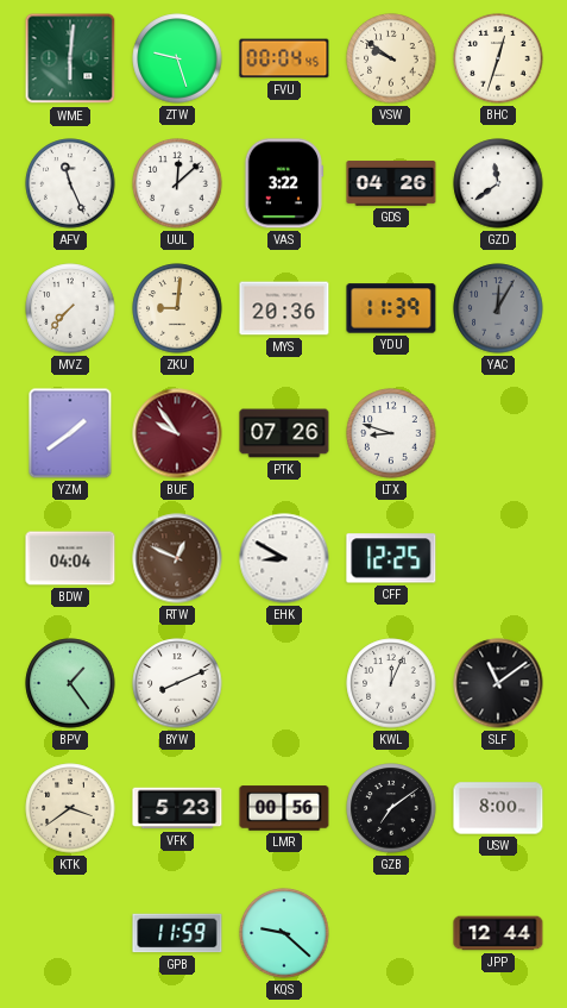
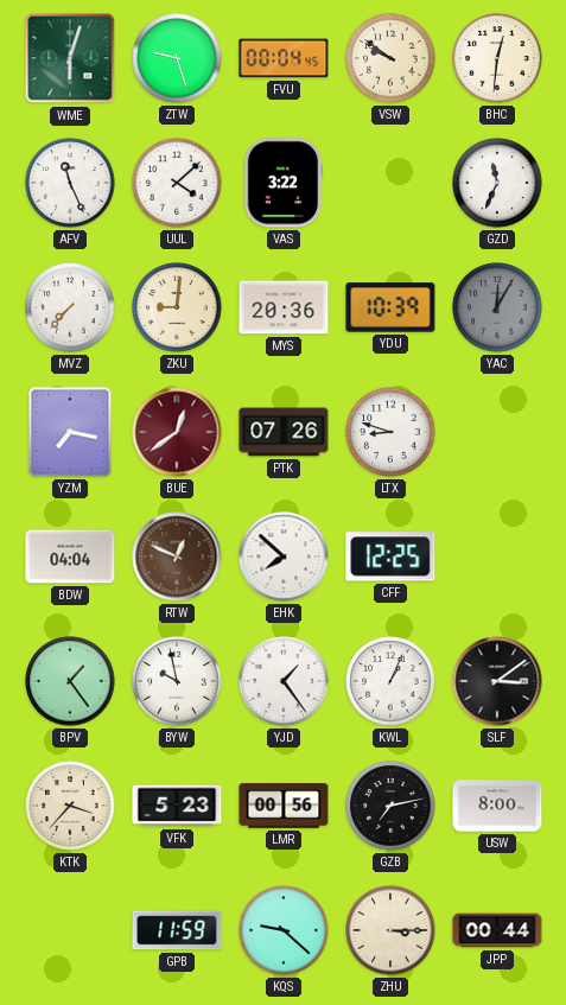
WME: 6:01 -> 6:03 (70, 58)
BHC: 12:33 -> 12:31 (497, 58)
UUL: 12:08 -> 4:08 (177, 183)
GDS: 04:26 -> none (391, 183)
GZD: 11:39 -> 11:34 (497, 183)
YDU: 11:39 -> 10:39 (390, 307)
YZM: 1:39 -> 7:17 (70, 432)
BUE: 9:54 -> 12:39 (177, 432)
EHK: 8:50 -> 7:52 (284, 556)
BYW: 8:11 -> 9:58 (177, 681)
YJD: none -> 1:24 (284, 681)
KWL: 12:04 -> 1:04 (390, 681)
SLF: 11:09 -> 3:09 (497, 681)
KTK: 3:39 -> 3:37 (70, 806)
GZB: 7:09 -> 7:13 (390, 806)
ZHU: none -> 3:15 (390, 930)
JPP: 12:44 -> 00:44 (497, 930)
